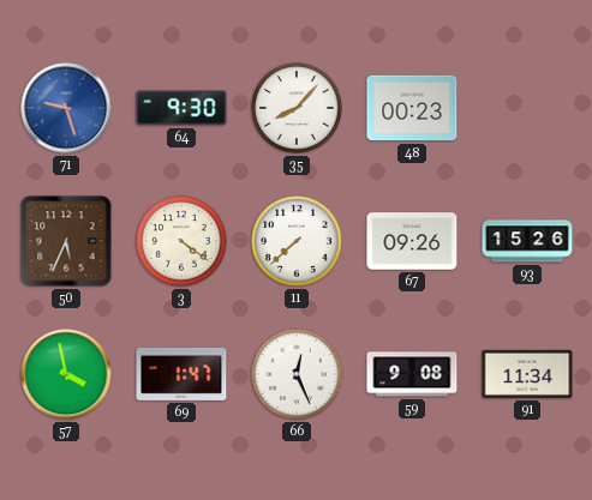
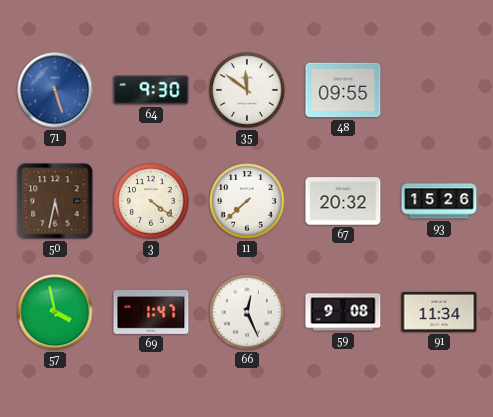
71: 9:27 -> 5:27 (55, 90)
35: 8:07 -> 11:51 (247, 90)
48: 00:23 -> 09:55 (343, 90)
50: 5:34 -> 5:32 (55, 201)
67: 09:26 -> 20:32 (343, 201)
